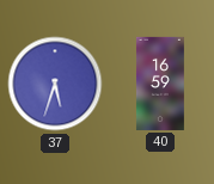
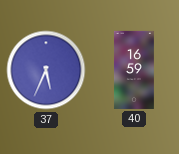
37: 5:33 -> 5:34 (46, 70)
